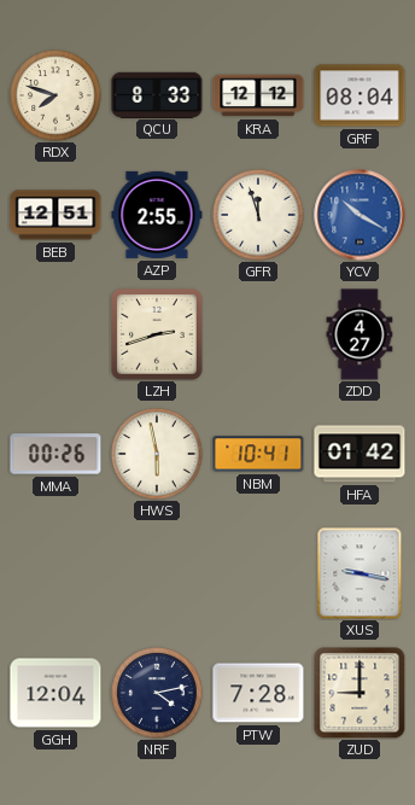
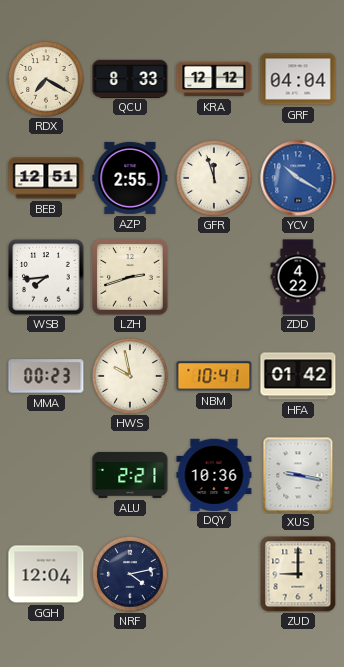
RDX: 7:48 -> 7:20 (46, 79)
GRF: 08:04 -> 04:04 (298, 79)
WSB: none -> 7:44 (46, 277)
ZDD: 4:27 -> 4:22 (298, 277)
MMA: 00:26 -> 00:23 (46, 376)
HWS: 5:58 -> 9:58 (130, 376)
ALU: none -> 2:21 (130, 475)
DQY: none -> 10:36 (214, 474)
PTW: 7:28 -> none (258, 693)
